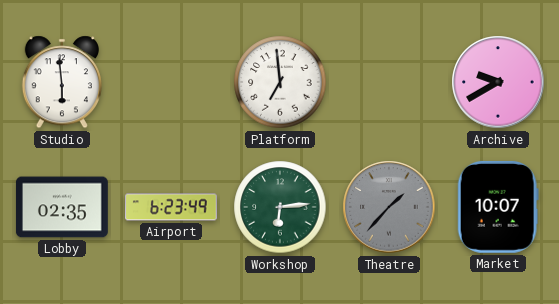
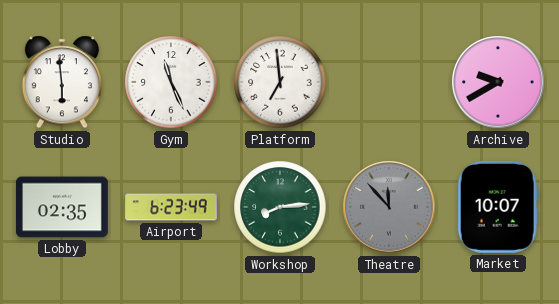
Gym: none -> 11:26 (171, 82)
Workshop: 6:14 -> 8:14 (280, 207)
Theatre: 1:37 -> 11:53 (389, 207)
